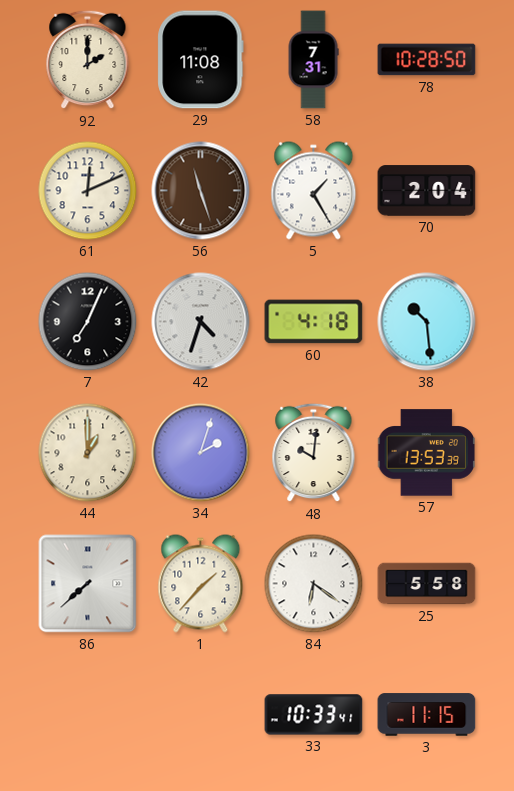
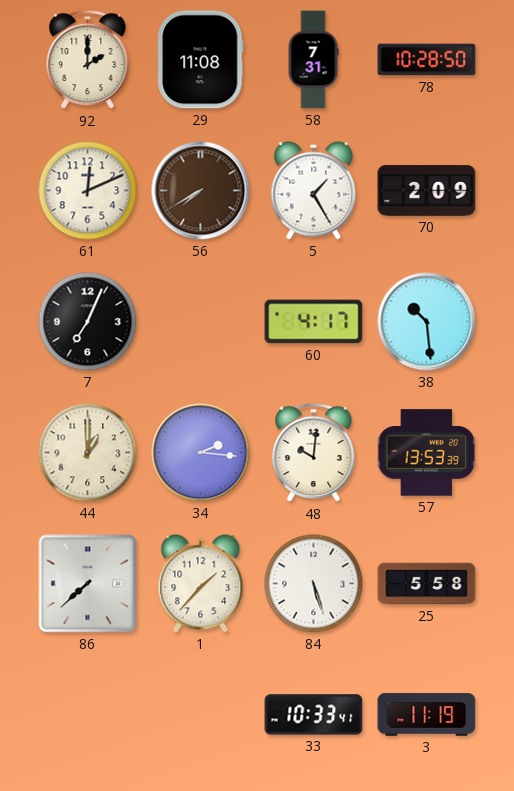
56: 11:27 -> 7:40 (201, 191)
70: 2:04 -> 2:09 (427, 191)
42: 4:33 -> none (201, 322)
60: 4:18 -> 4:17 (314, 322)
34: 2:03 -> 2:16 (201, 453)
84: 6:21 -> 5:27 (314, 584)
3: 11:15 -> 11:19 (427, 715)
